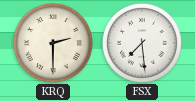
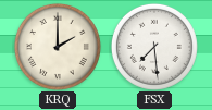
KRQ: 2:30 -> 2:00 (58, 47)
